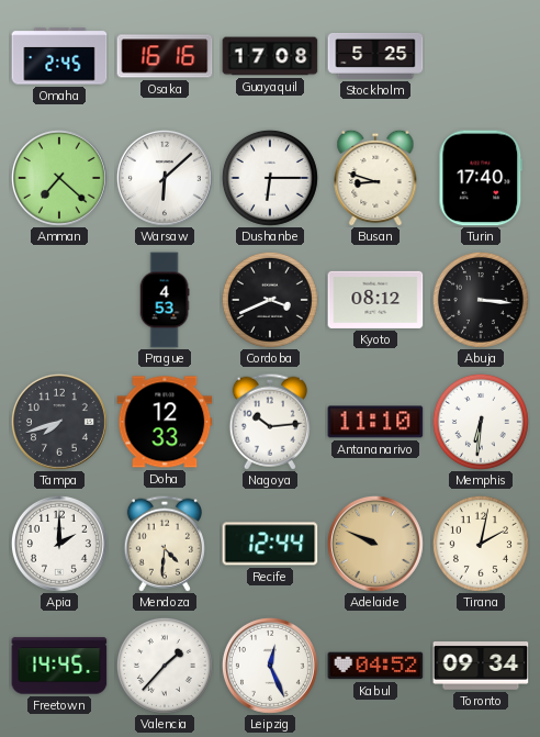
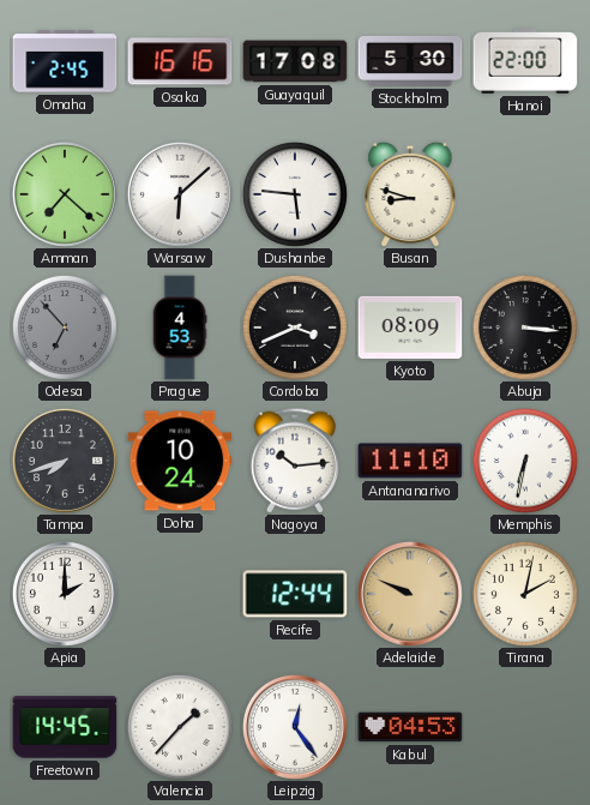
Stockholm: 5:25 -> 5:30 (410, 61)
Hanoi: none -> 22:00 (525, 61)
Dushanbe: 6:15 -> 5:46 (295, 194)
Turin: 17:40 -> none (481, 178)
Odesa: none -> 6:53 (65, 328)
Kyoto: 08:12 -> 08:09 (410, 328)
Doha: 12:33 -> 10:24 (180, 461)
Memphis: 6:31 -> 6:32 (525, 461)
Mendoza: 4:31 -> none (165, 544)
Leipzig: 12:26 -> 12:24 (295, 727)
Kabul: 04:52 -> 04:53 (410, 727)
Toronto: 09:34 -> none (481, 667)
